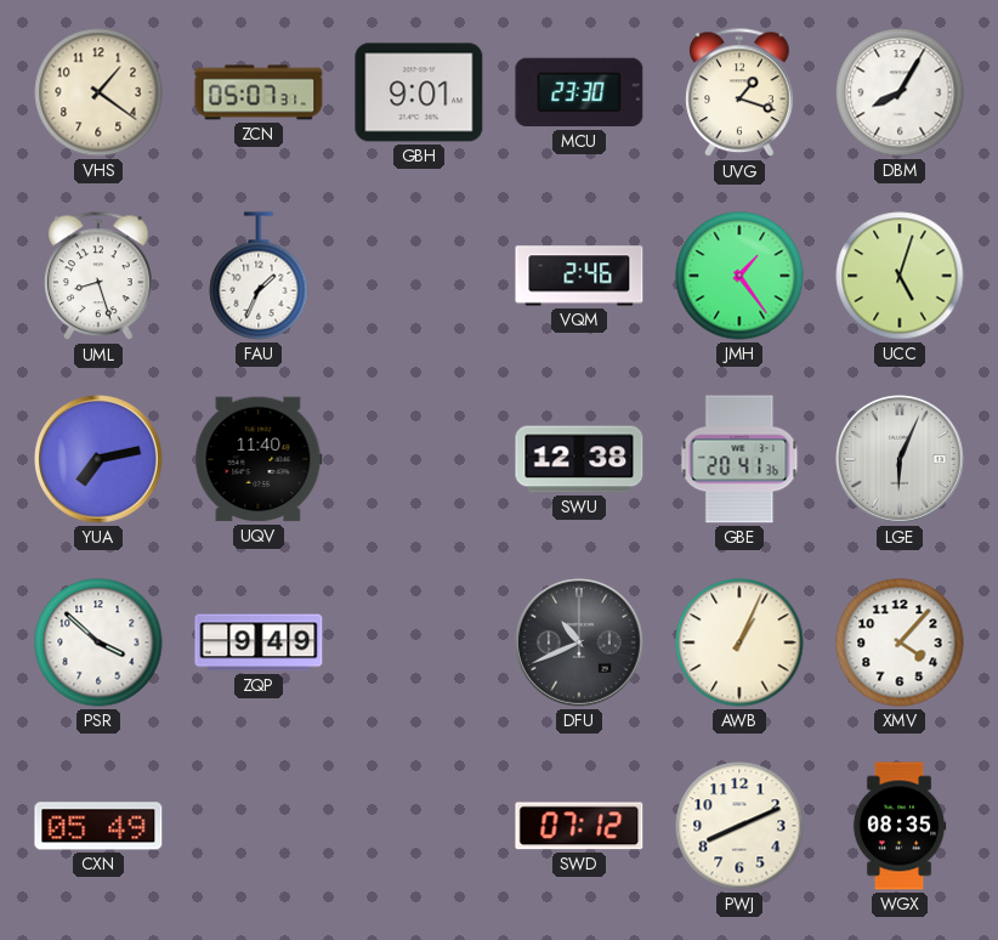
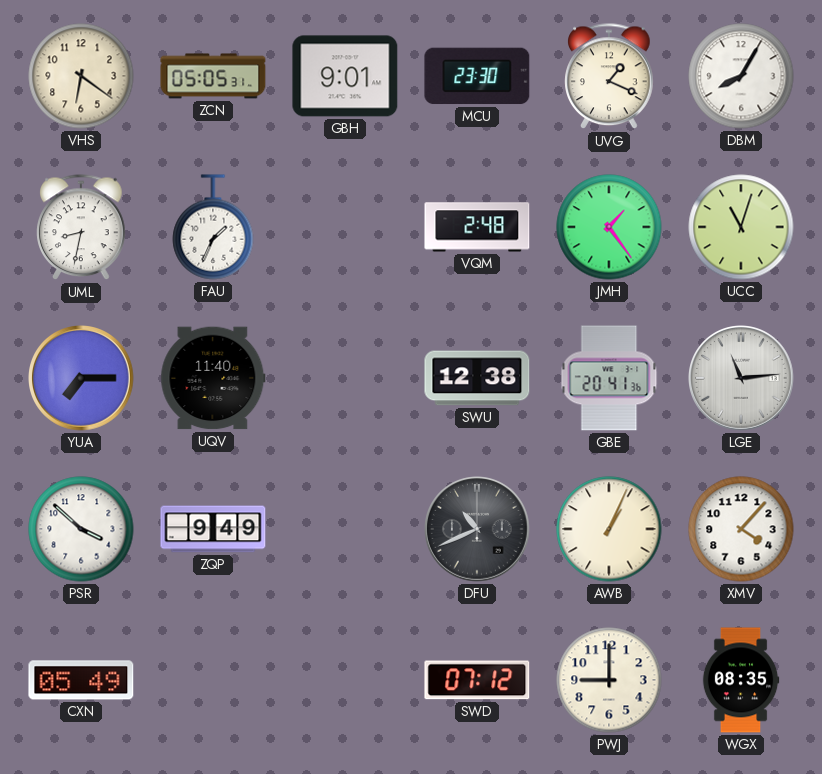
VHS: 1:21 -> 6:21 (81, 76)
ZCN: 05:07 -> 05:05 (213, 76)
UVG: 1:18 -> 1:19 (609, 77)
UML: 8:27 -> 8:32 (81, 228)
VQM: 2:46 -> 2:48 (477, 227)
UCC: 5:03 -> 11:03 (741, 227)
YUA: 7:13 -> 7:15 (81, 378)
LGE: 6:04 -> 11:14 (741, 378)
PWJ: 8:11 -> 9:00 (609, 680)
